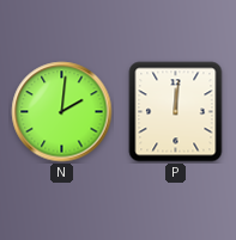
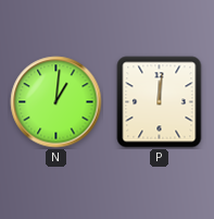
N: 2:01 -> 1:01 (56, 102)
